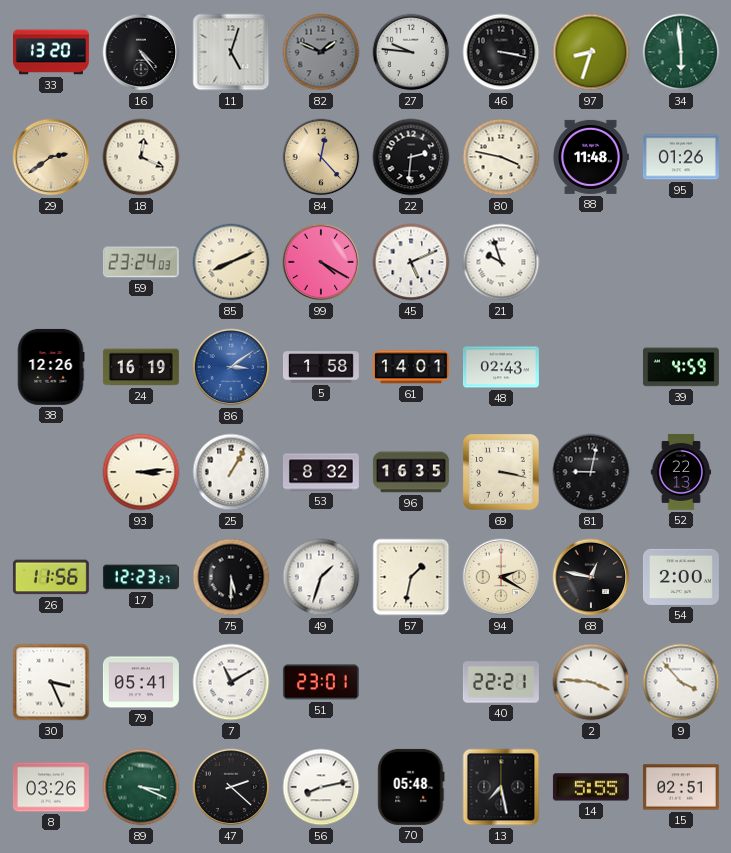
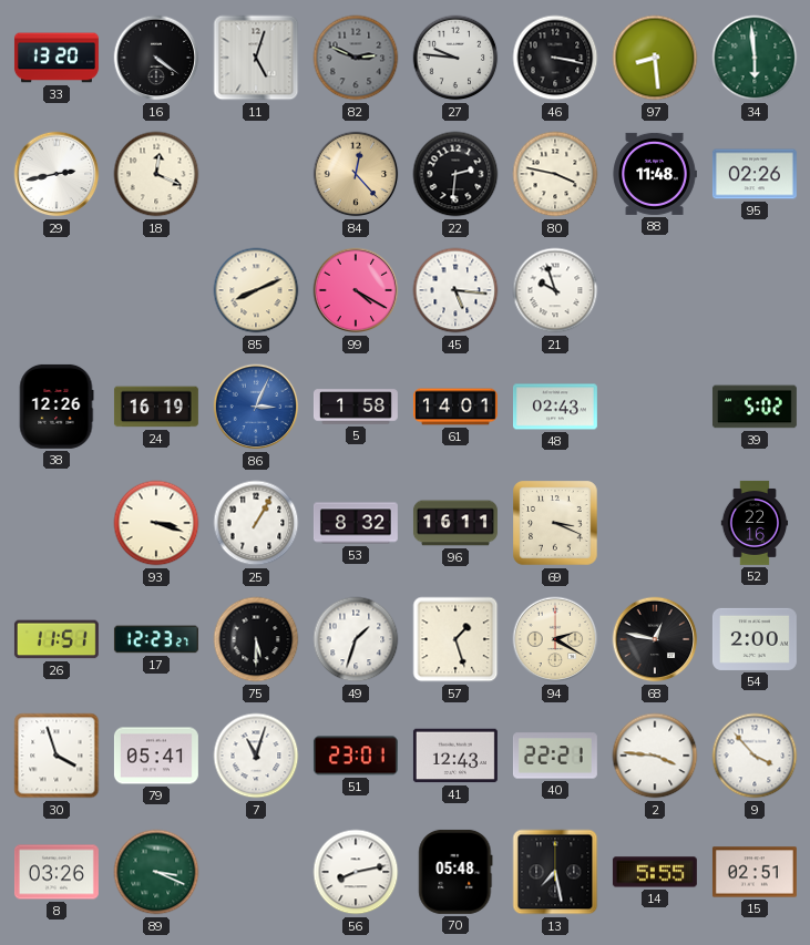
16: 4:24 -> 4:21 (156, 58)
82: 1:49 -> 2:49 (356, 58)
97: 8:33 -> 8:29 (655, 58)
29: 2:39 -> 2:43 (57, 174)
29 dial: champagne -> white (57, 174)
95: 01:26 -> 02:26 (755, 174)
59: 23:24 -> none (141, 262)
45: 5:11 -> 5:16 (455, 290)
86: 3:09 -> 3:04 (256, 407)
39: 4:59 -> 5:02 (755, 407)
93: 3:14 -> 3:18 (156, 523)
96: 16:35 -> 16:11 (455, 523)
69: 3:17 -> 3:19 (555, 523)
81: 9:02 -> none (591, 472)
52: 22:13 -> 22:16 (755, 523)
26: 11:56 -> 11:51 (57, 639)
57: 1:32 -> 1:27 (455, 639)
30: 3:26 -> 3:57 (57, 756)
7: 11:10 -> 11:03 (256, 756)
41: none -> 12:43 (455, 756)
47: 2:22 -> none (231, 787)
